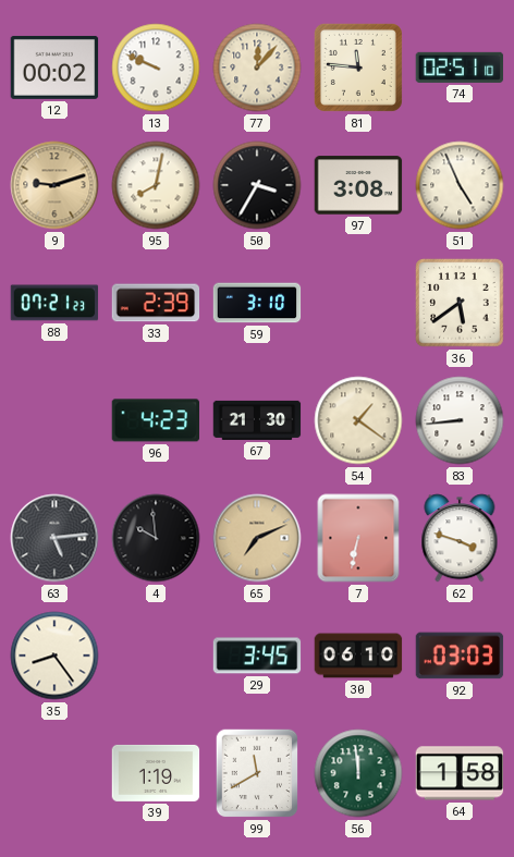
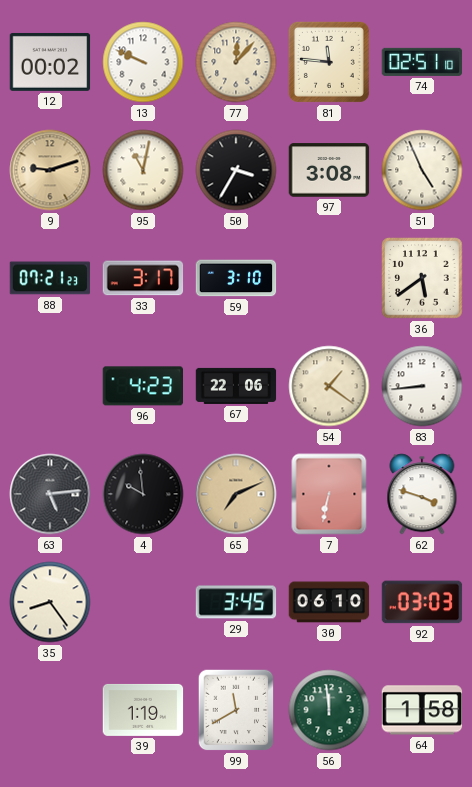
95: 8:02 -> 11:02 (143, 170)
33: 2:39 -> 3:17 (143, 278)
67: 21:30 -> 22:06 (236, 386)
